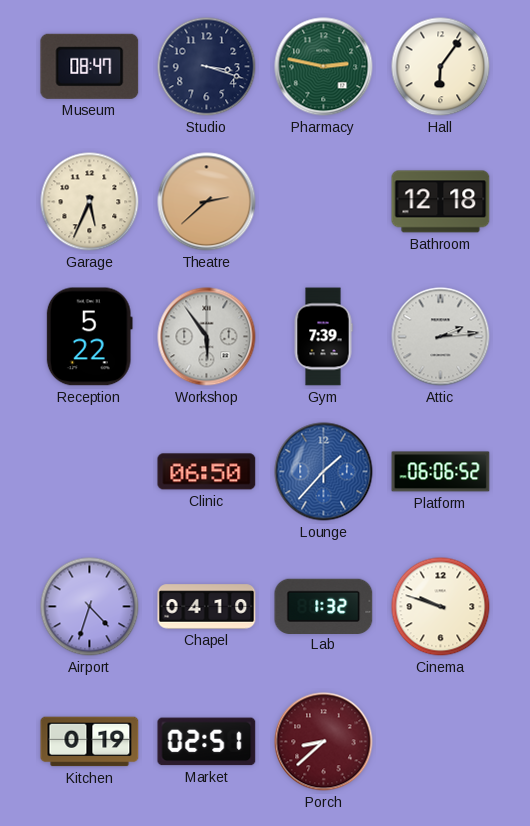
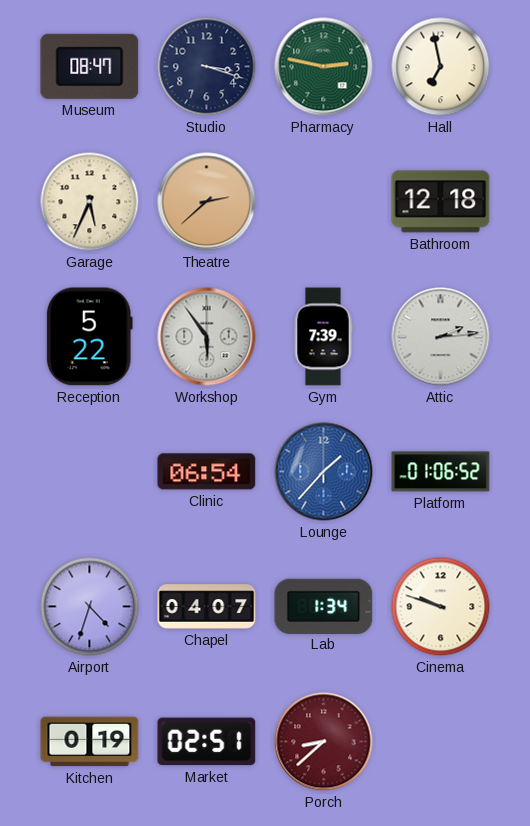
Hall: 6:06 -> 6:58 (441, 67)
Clinic: 06:50 -> 06:54 (207, 472)
Platform: 06:06 -> 01:06 (441, 472)
Chapel: 04:10 -> 04:07 (207, 607)
Lab: 1:32 -> 1:34 (324, 606)
